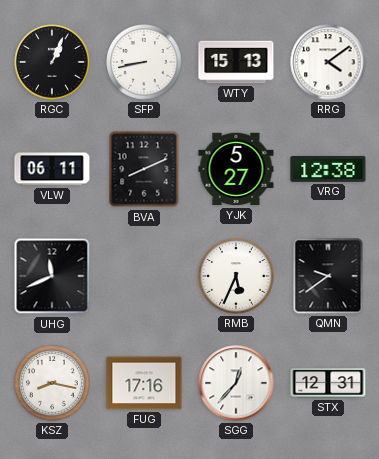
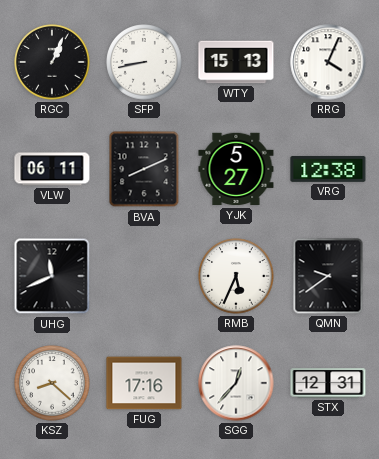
RRG: 4:09 -> 4:04 (328, 62)
KSZ: 8:17 -> 8:22 (52, 383)
